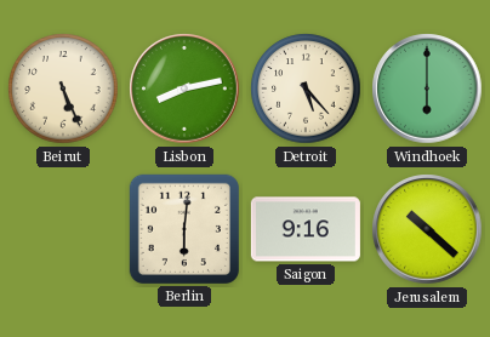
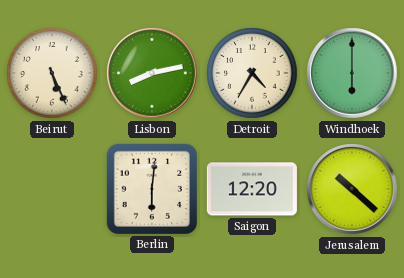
Detroit: 5:23 -> 4:35 (252, 73)
Saigon: 9:16 -> 12:20 (252, 189)
